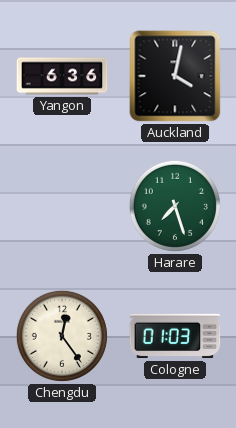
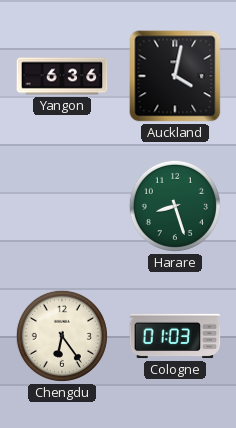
Harare: 7:27 -> 8:27 (175, 206)
Chengdu: 12:24 -> 6:24 (62, 336)
